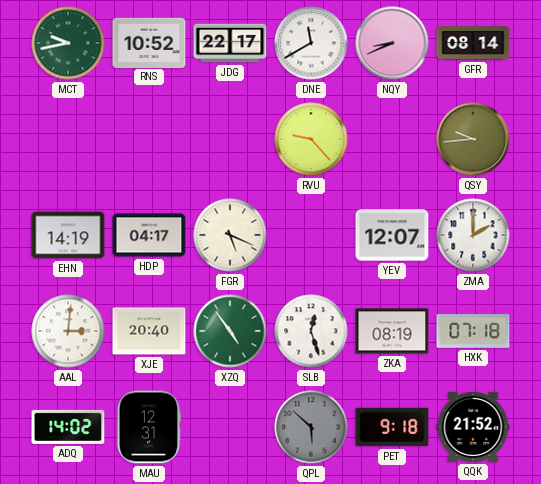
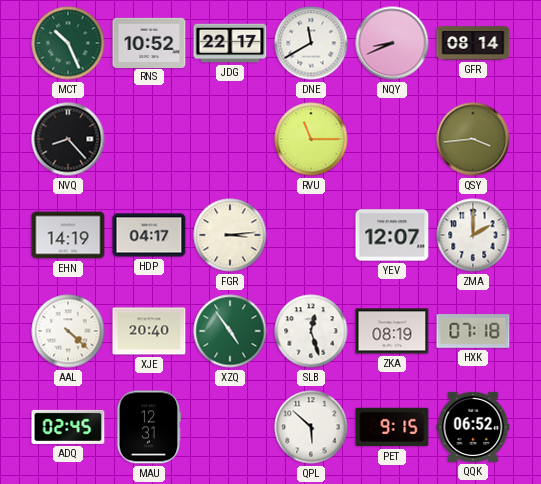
MCT: 9:43 -> 10:26 (68, 43)
NVQ: none -> 8:23 (68, 139)
RVU: 9:23 -> 11:15 (311, 139)
QSY: 9:44 -> 3:44 (473, 139)
FGR: 5:19 -> 3:14 (230, 235)
AAL: 3:01 -> 4:22 (68, 331)
ADQ: 14:02 -> 02:45 (68, 427)
QPL dial: grey -> white (311, 427)
PET: 9:18 -> 9:15 (392, 427)
QQK: 21:52 -> 06:52 (473, 427)
